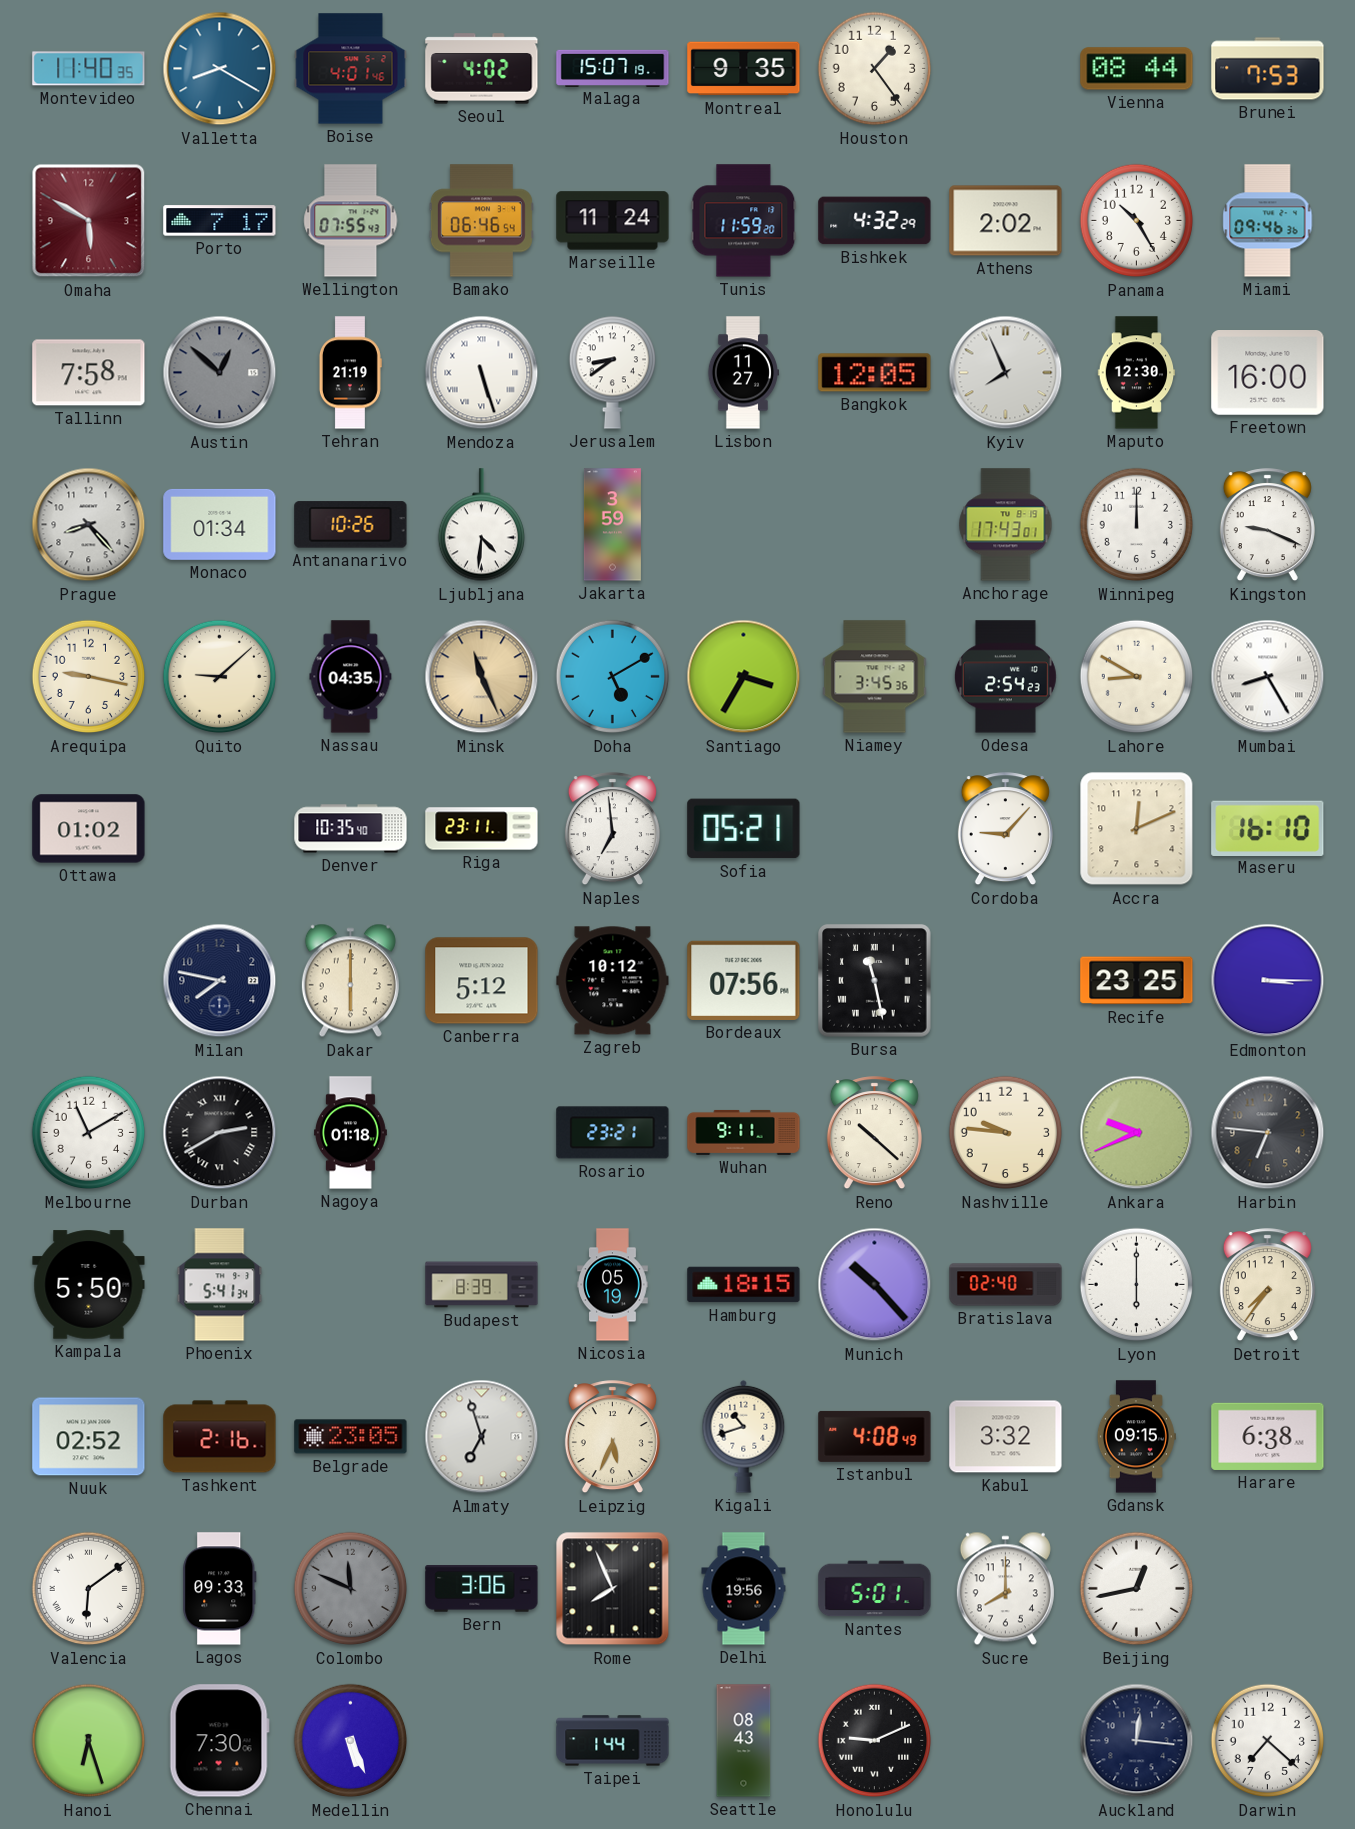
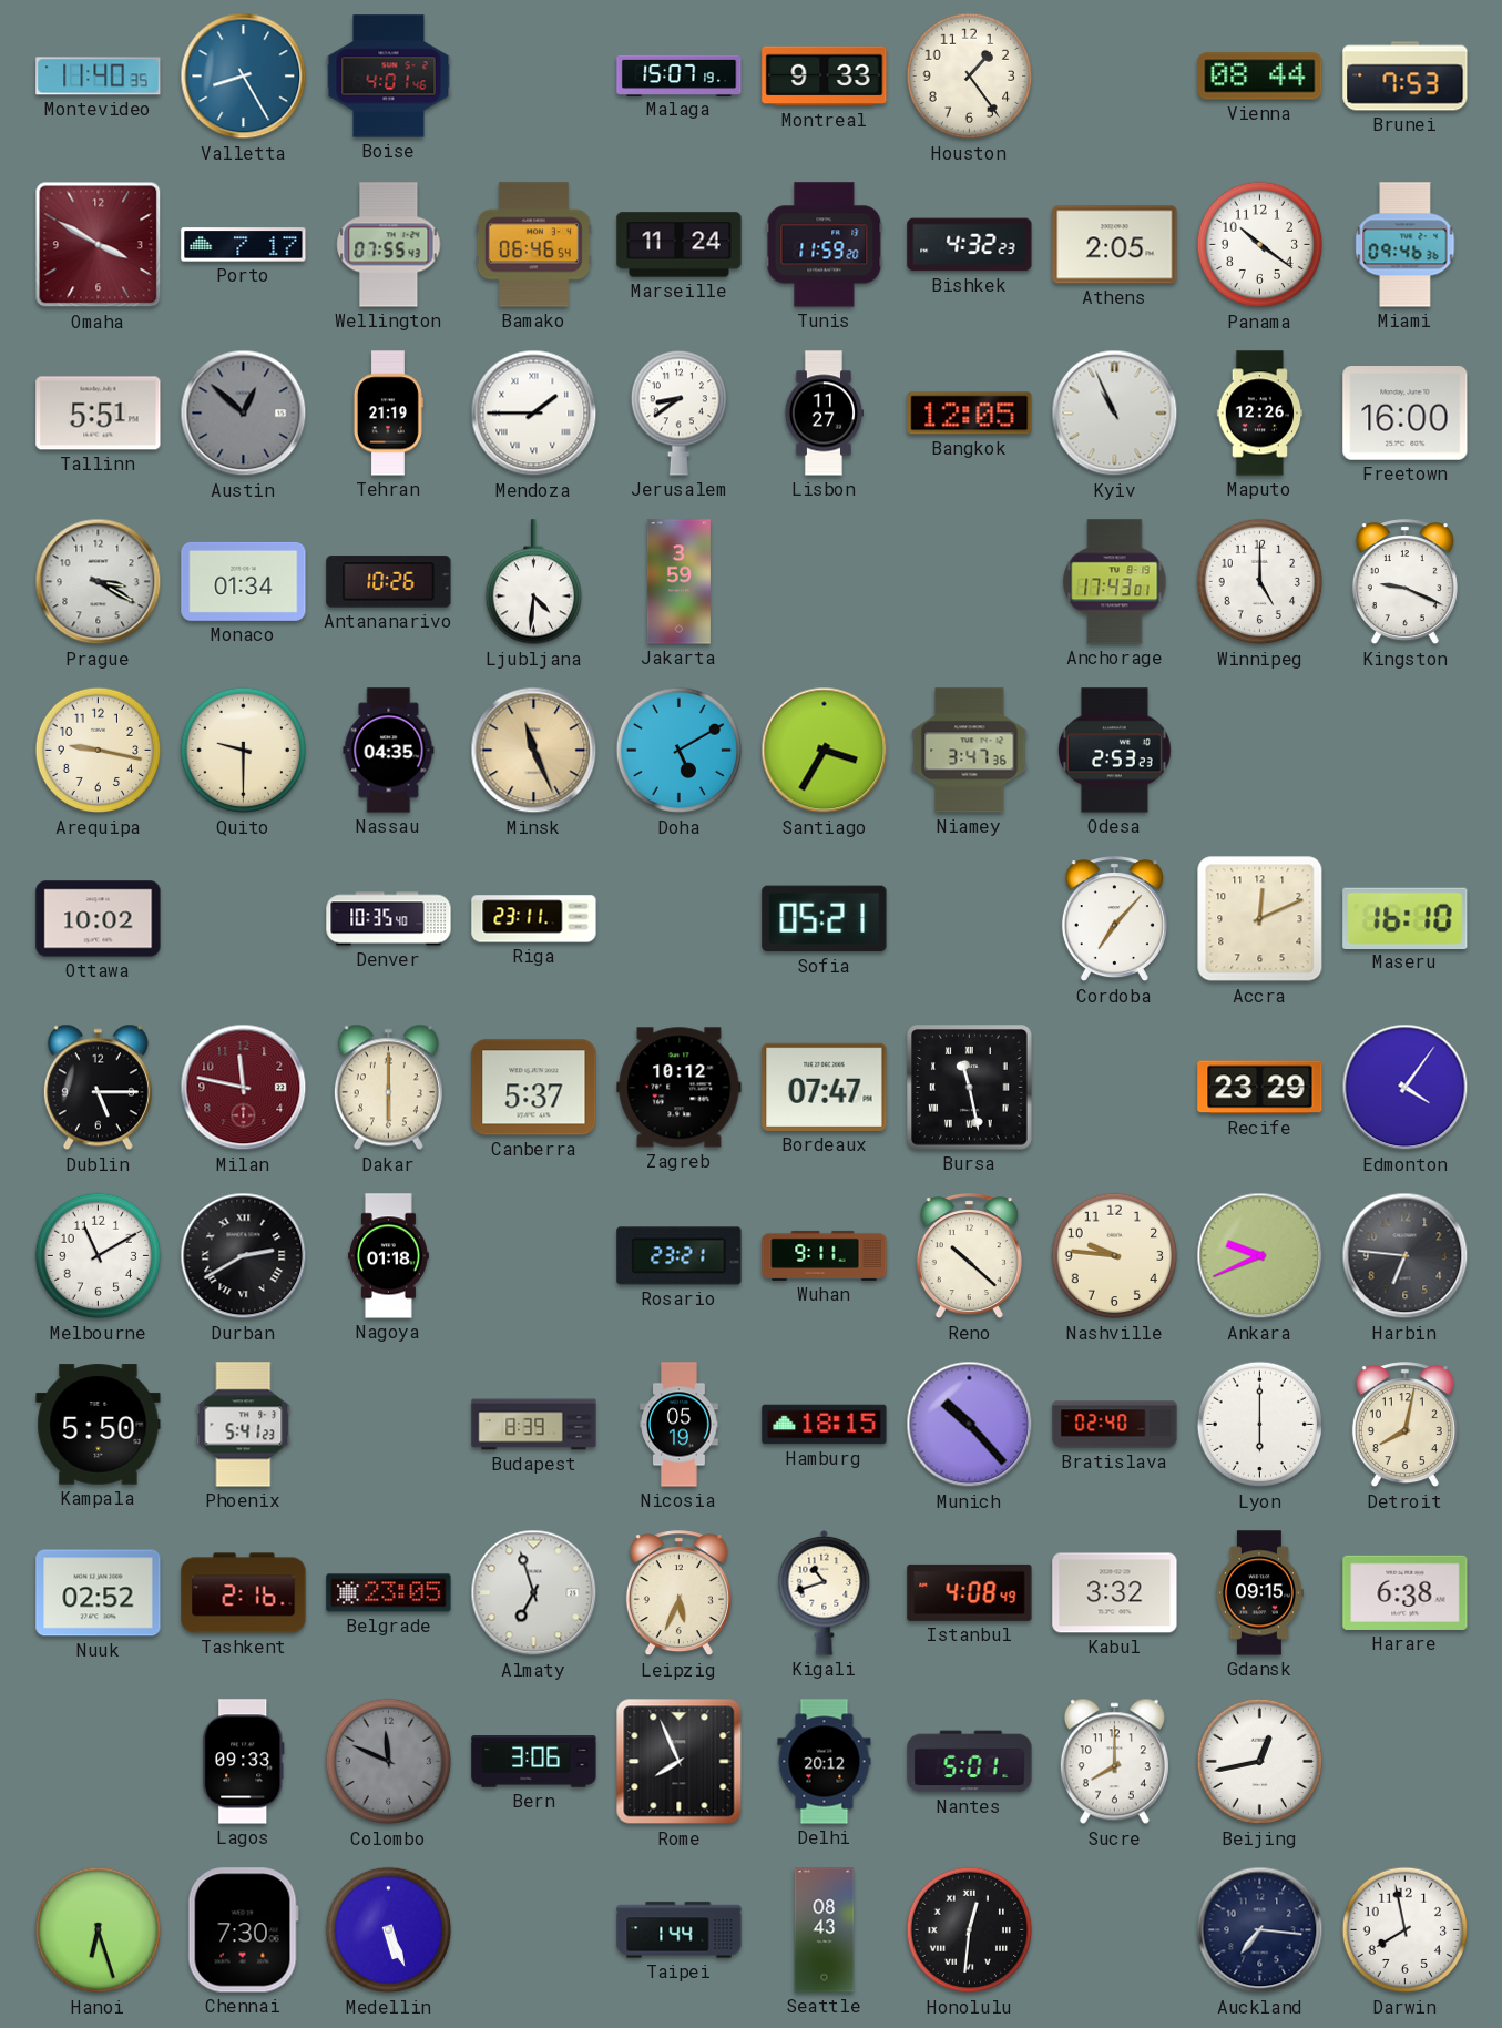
Valletta: 8:20 -> 8:25 (244, 77)
Seoul: 4:02 -> none (482, 69)
Montreal: 9:35 -> 9:33 (825, 77)
Omaha: 5:50 -> 3:50 (99, 245)
Bishkek: 4:32:29 -> 4:32:23 (970, 245)
Athens: 2:02 -> 2:05 (1115, 245)
Panama: 10:25 -> 10:21 (1260, 245)
Tallinn: 7:58 -> 5:51 (99, 414)
Mendoza: 5:27 -> 1:45 (534, 414)
Kyiv: 7:56 -> 10:56 (1115, 414)
Maputo: 12:30 -> 12:26 (1260, 414)
Prague: 8:23 -> 3:20 (99, 582)
Winnipeg: 12:00 -> 5:00 (1260, 582)
Quito: 9:08 -> 9:30 (244, 751)
Niamey: 3:45 -> 3:47 (970, 751)
Odesa: 2:54 -> 2:53 (1114, 751)
Lahore: 8:50 -> none (1137, 677)
Mumbai: 8:25 -> none (1268, 677)
Ottawa: 01:02 -> 10:02 (99, 919)
Naples: 6:59 -> none (612, 829)
Cordoba: 9:07 -> 7:07 (1114, 919)
Dublin: none -> 5:15 (98, 1088)
Milan: 7:47 -> 11:47 (244, 1088)
Milan dial: navy -> burgundy (244, 1088)
Canberra: 5:12 -> 5:37 (534, 1088)
Bordeaux: 07:56 -> 07:47 (825, 1087)
Recife: 23:25 -> 23:29 (1260, 1088)
Edmonton: 3:15 -> 4:06 (1406, 1088)
Phoenix: 5:41:34 -> 5:41:23 (244, 1425)
Detroit: 7:36 -> 8:02 (1404, 1425)
Valencia: 6:09 -> none (89, 1589)
Delhi: 19:56 -> 20:12 (825, 1762)
Honolulu: 9:11 -> 12:31 (970, 1930)
Auckland: 12:16 -> 7:16 (1260, 1930)
Darwin: 7:22 -> 7:58 (1406, 1930)
